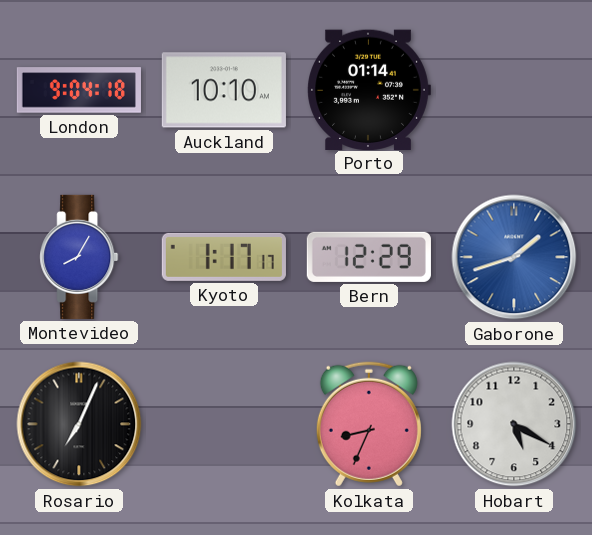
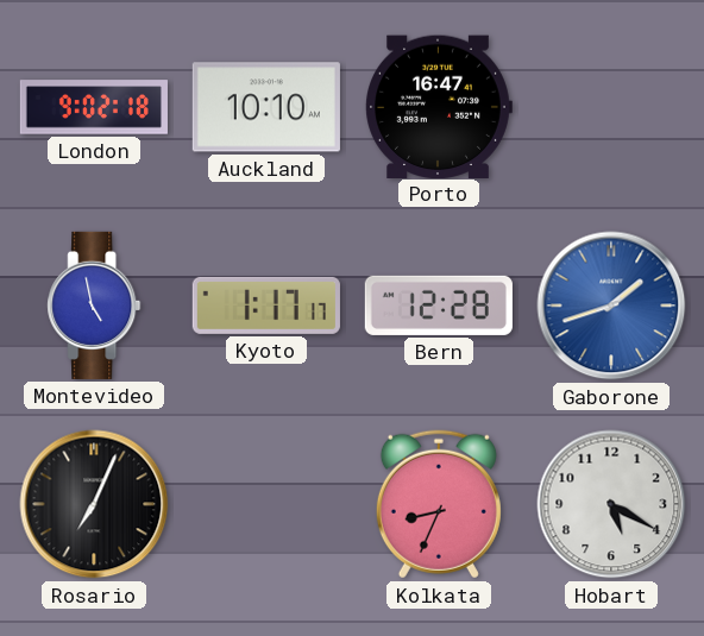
London: 9:04 -> 9:02 (94, 107)
Porto: 01:14 -> 16:47 (439, 106)
Montevideo: 8:05 -> 4:58 (94, 306)
Bern: 12:29 -> 12:28 (439, 306)
